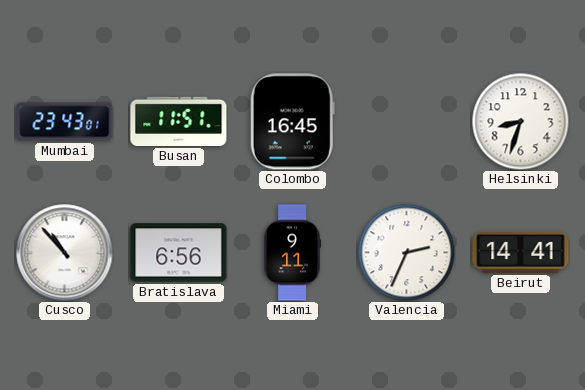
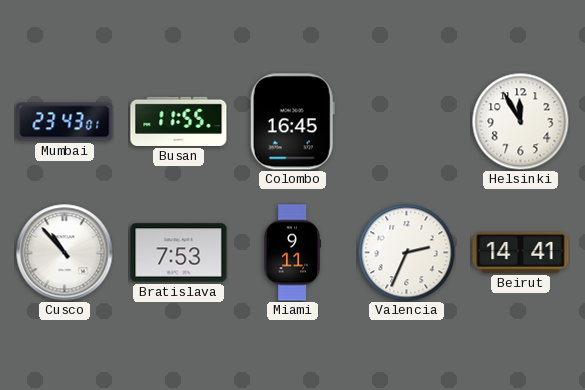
Busan: 11:51 -> 11:55 (179, 121)
Helsinki: 8:33 -> 11:55 (520, 121)
Bratislava: 6:56 -> 7:53 (179, 253)
